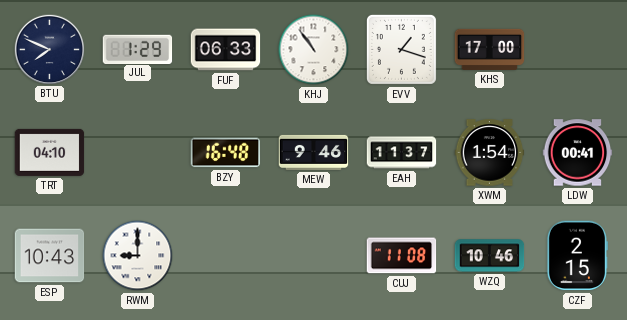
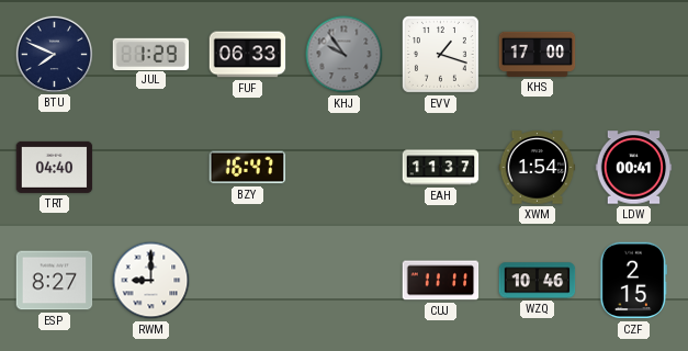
KHJ: 10:54 -> 9:54 (345, 55)
KHJ dial: white -> grey (345, 55)
TRT: 04:10 -> 04:40 (55, 167)
BZY: 16:48 -> 16:47 (248, 168)
MEW: 9:46 -> none (314, 152)
ESP: 10:43 -> 8:27 (55, 281)
CUJ: 11:08 -> 11:11 (441, 281)
